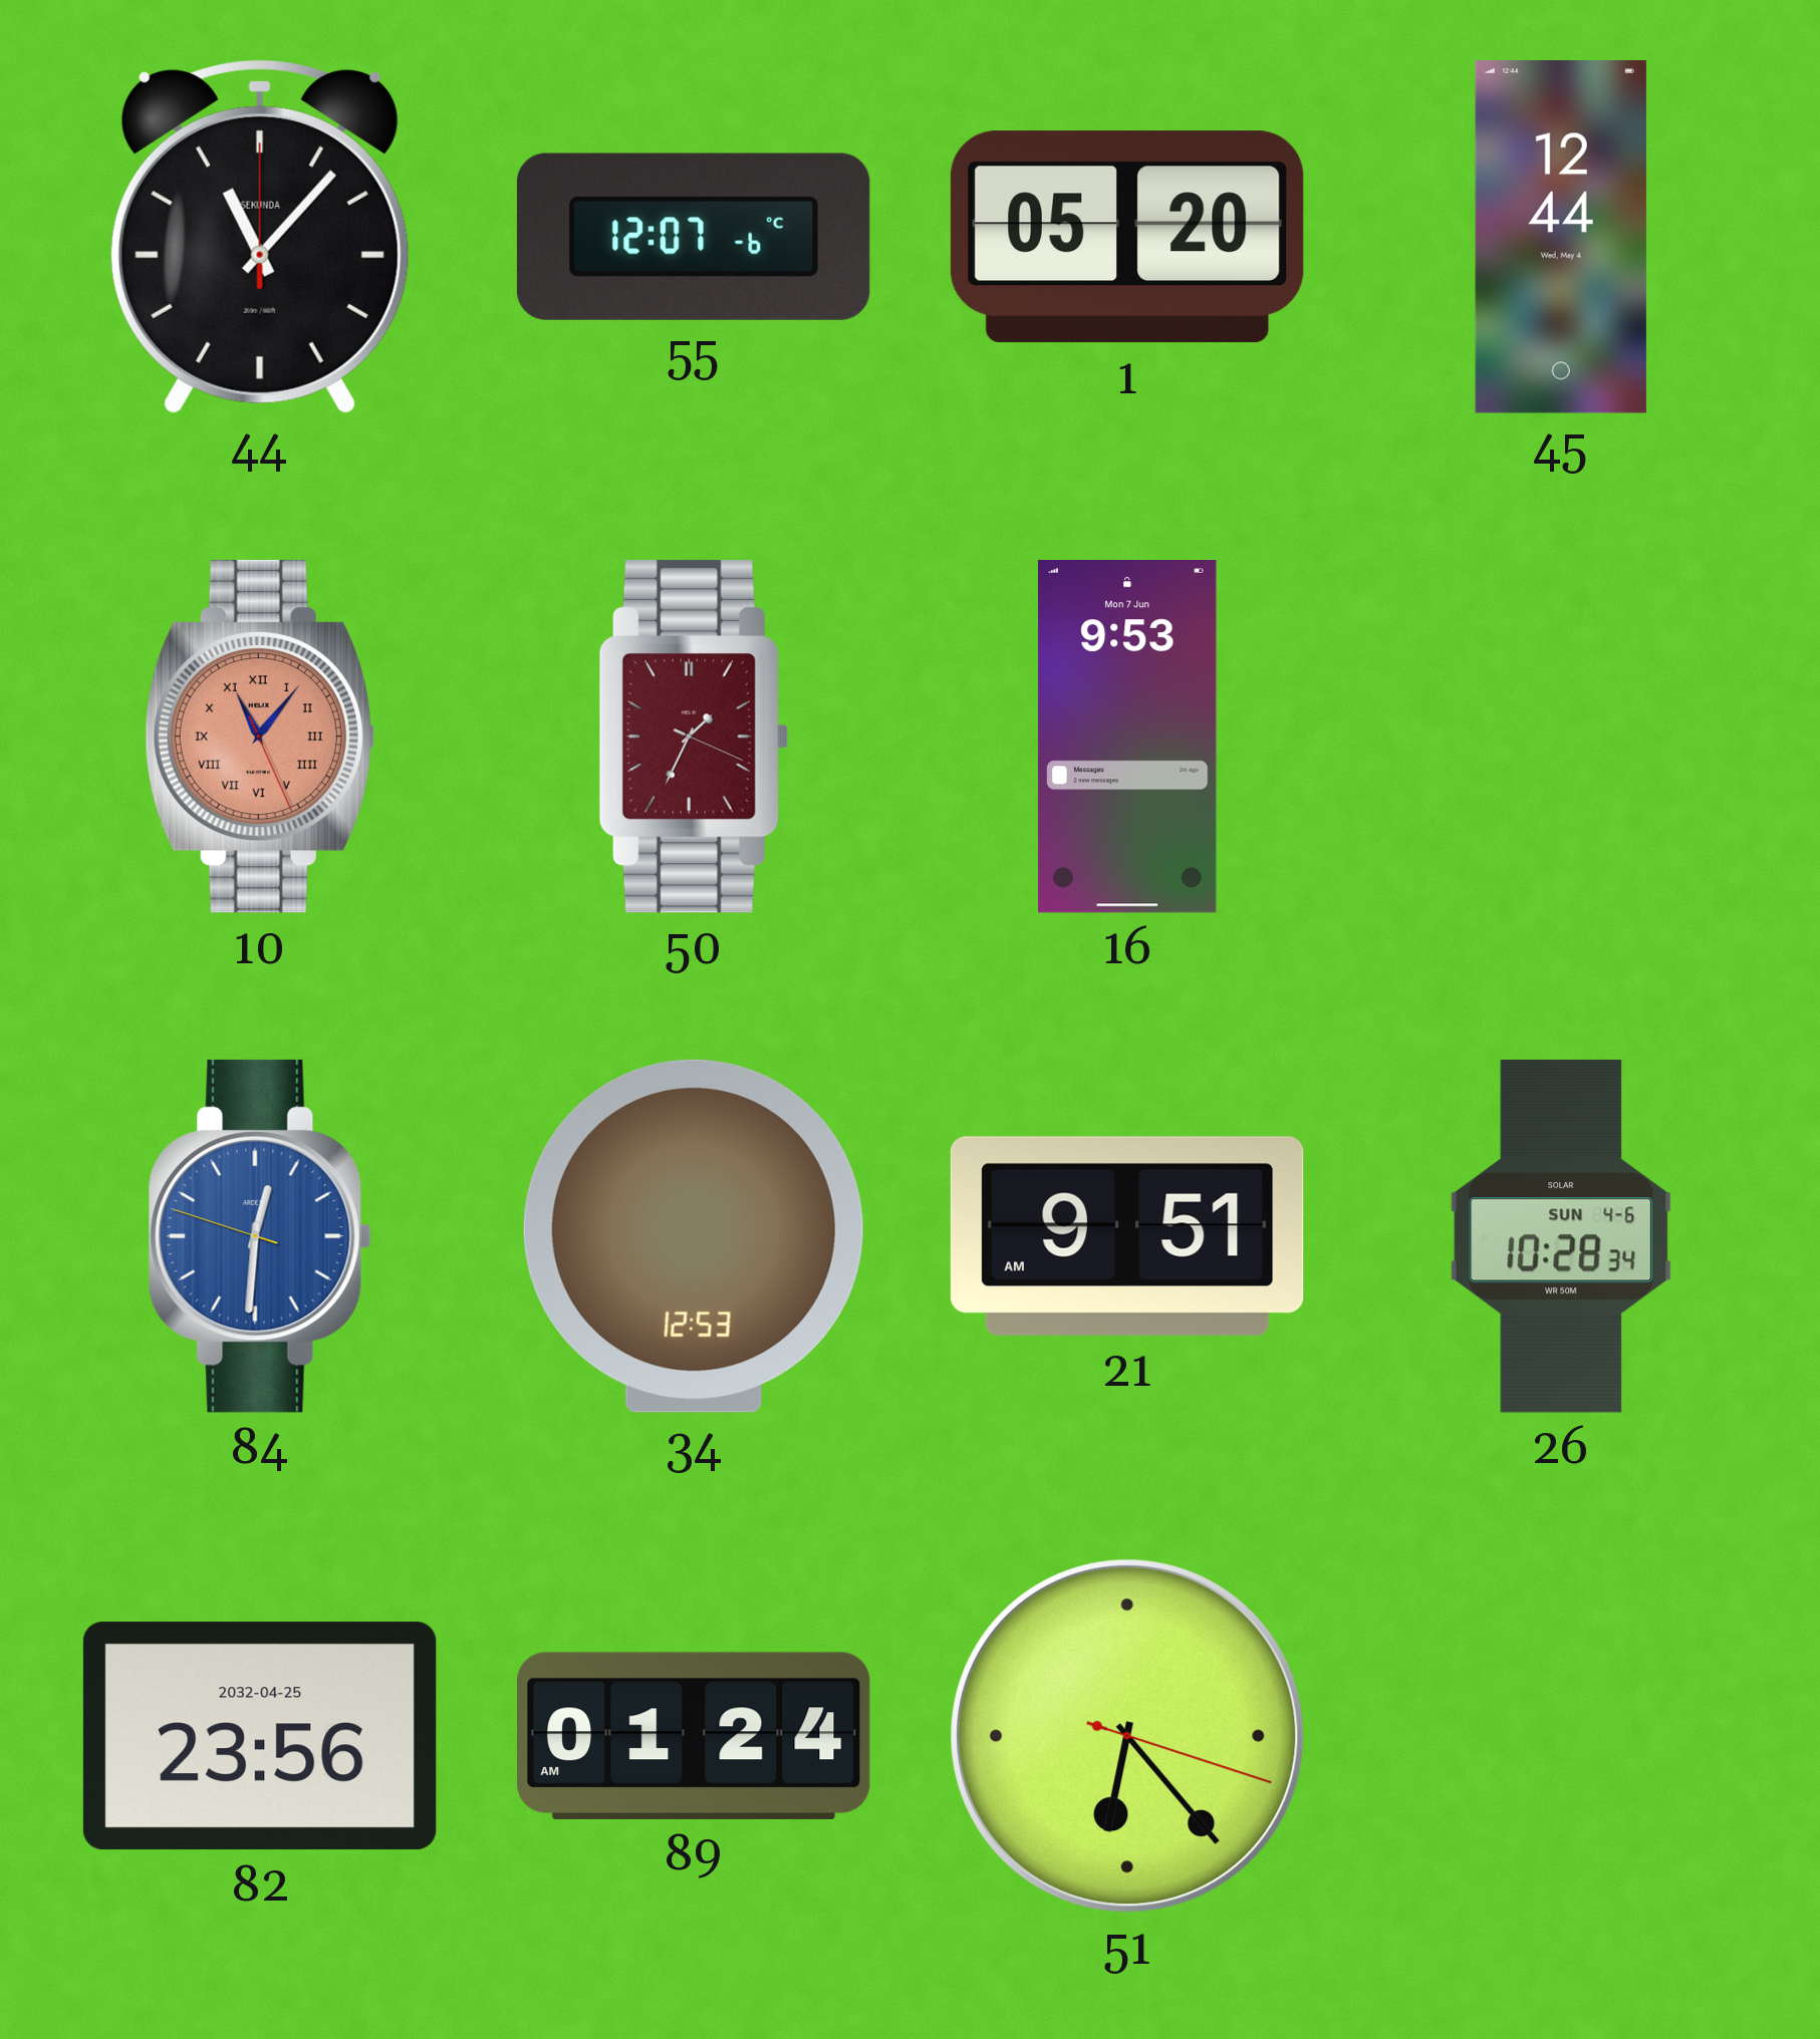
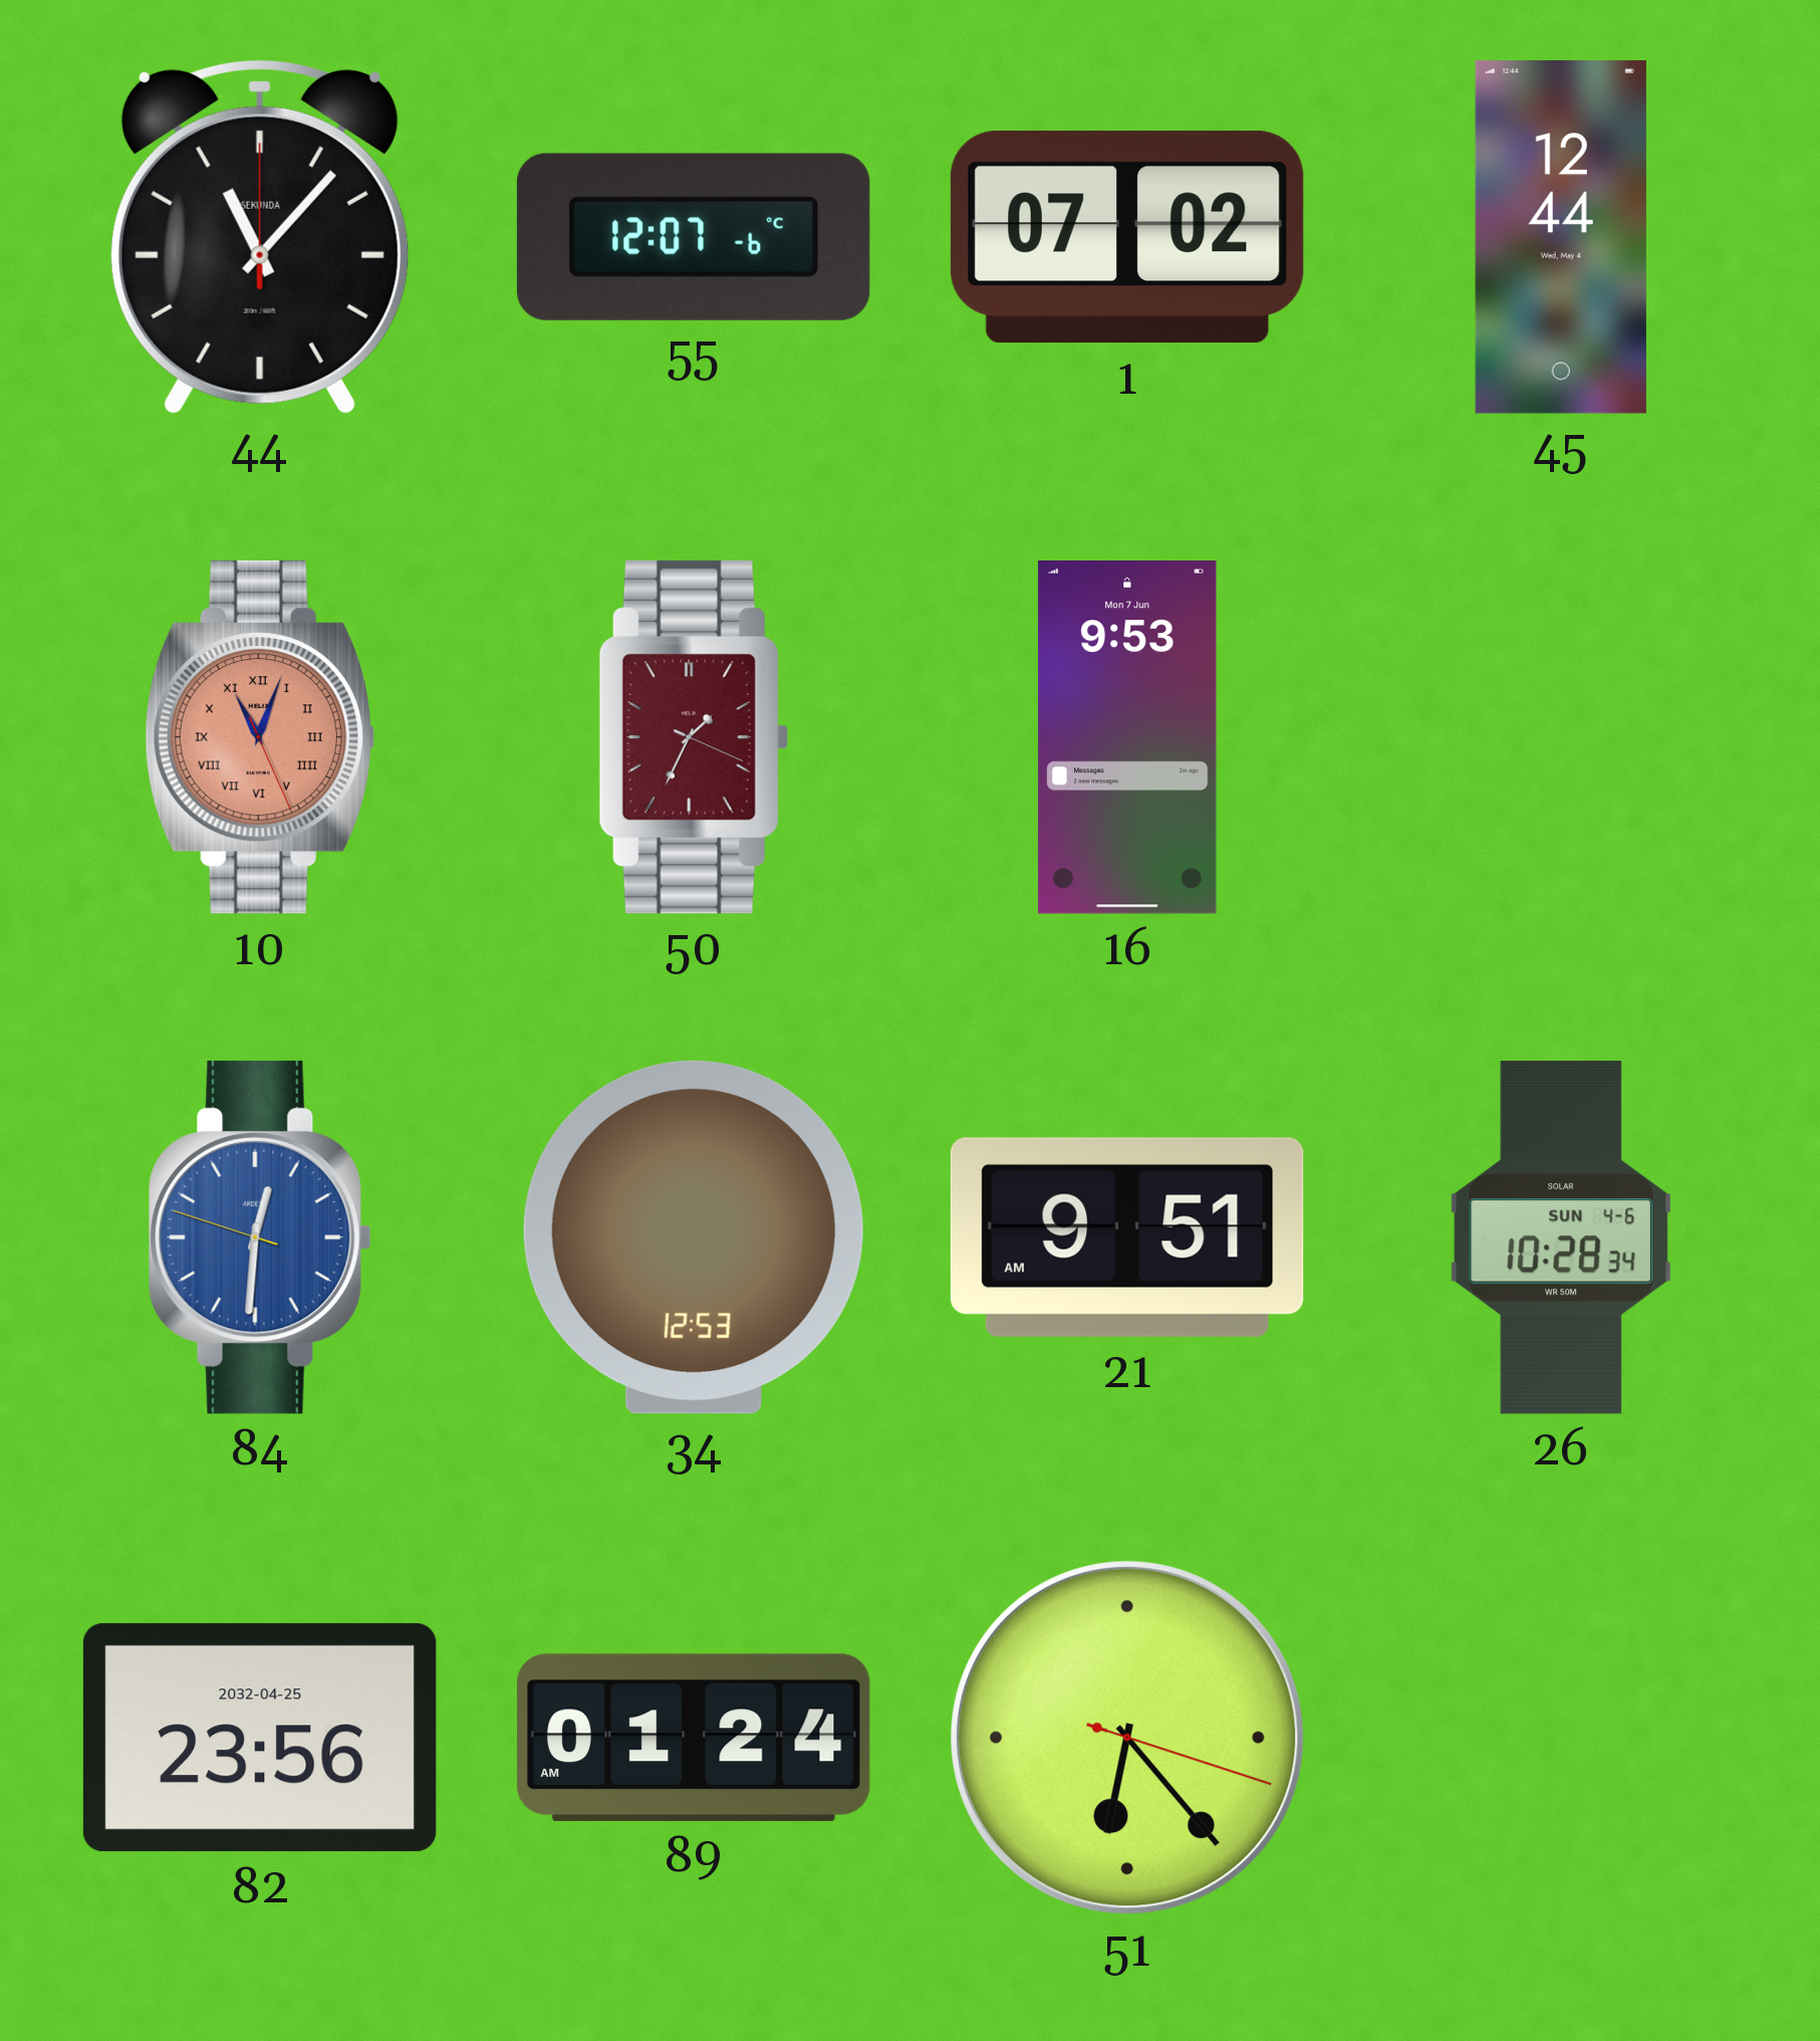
1: 05:20 -> 07:02 (1127, 237)
10: 11:06 -> 11:03 (260, 737)
